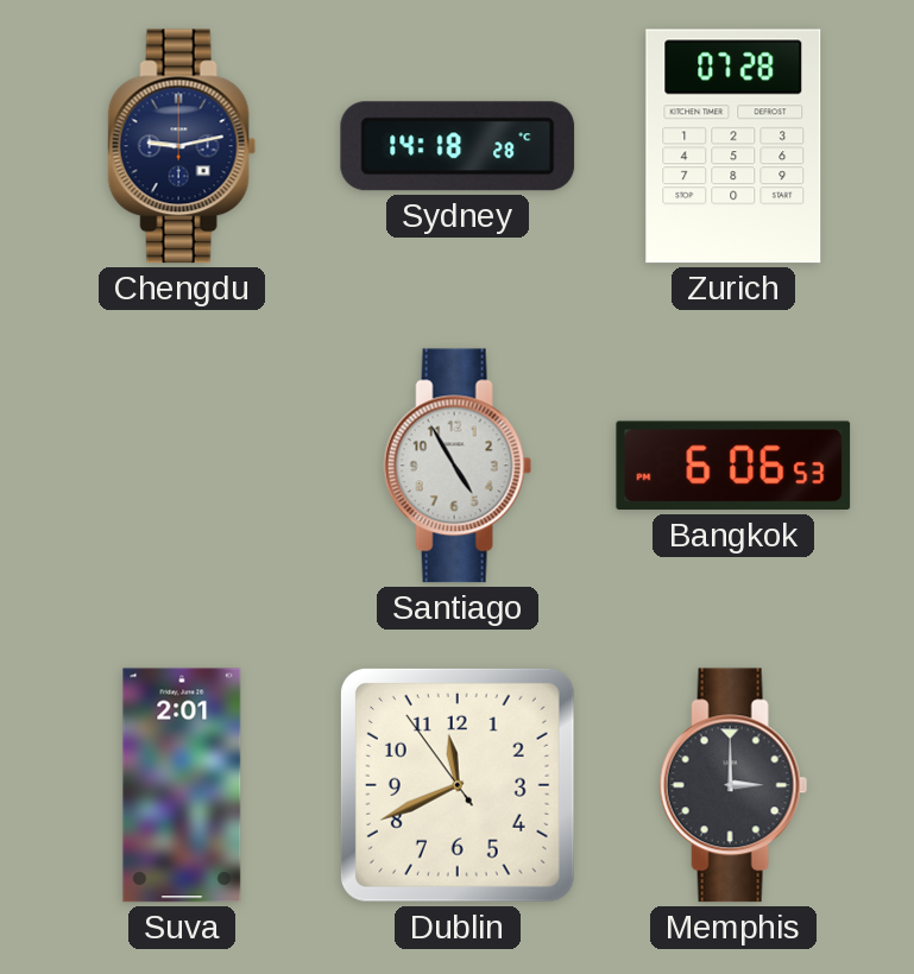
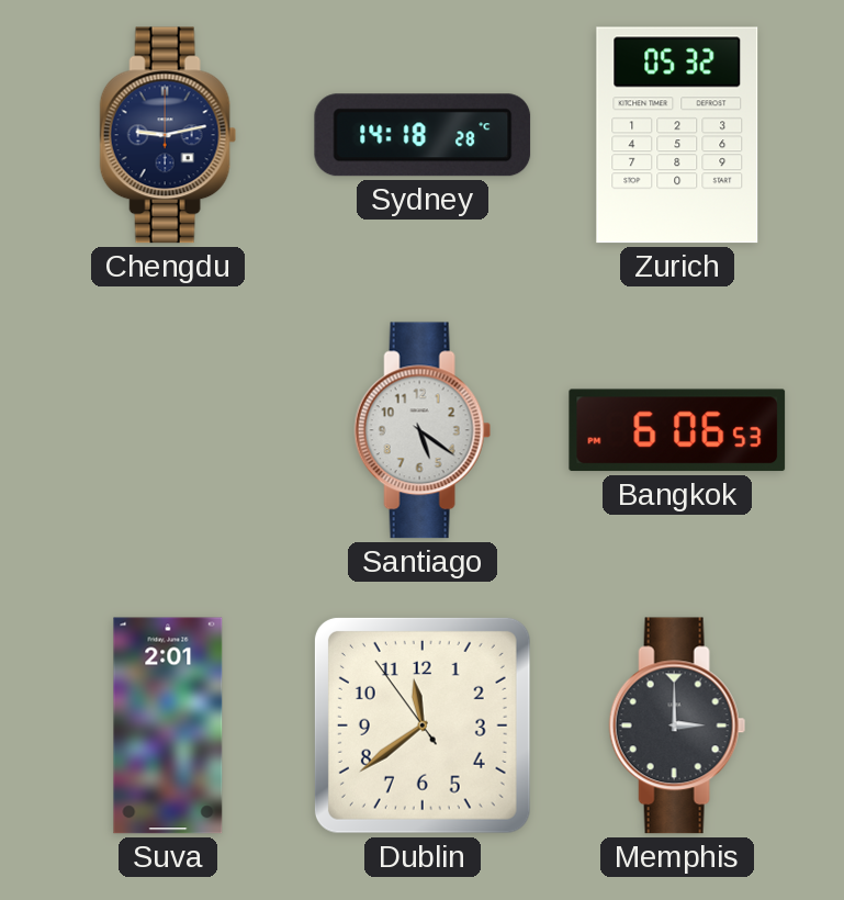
Zurich: 07:28 -> 05:32 (677, 135)
Santiago: 4:55 -> 5:21 (423, 430)
Dublin: 11:40 -> 11:38 (423, 725)
